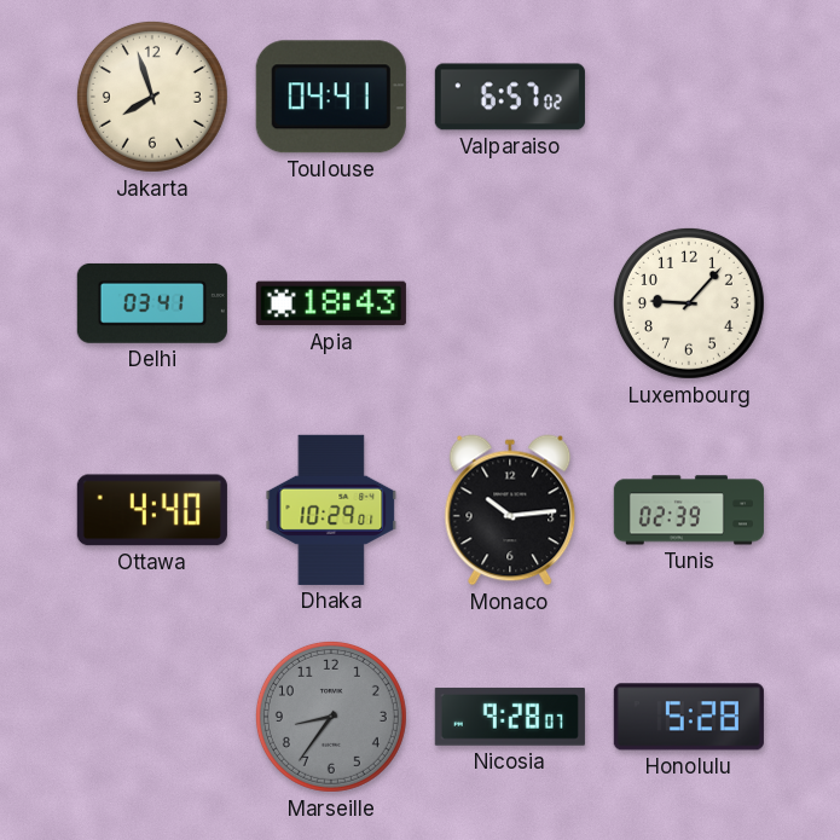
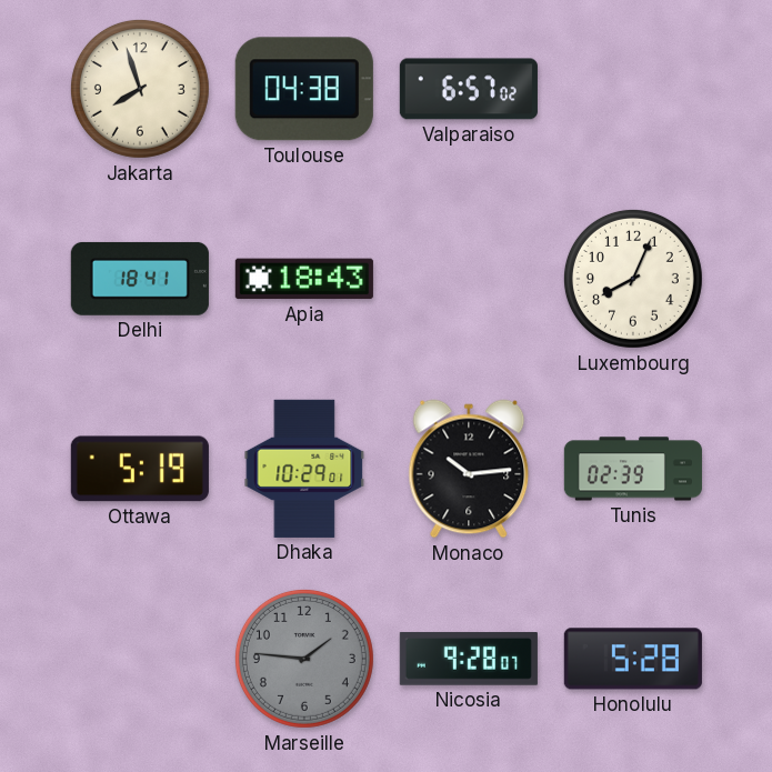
Toulouse: 04:41 -> 04:38 (304, 89)
Delhi: 03:41 -> 18:41 (140, 279)
Luxembourg: 9:07 -> 8:04 (633, 279)
Ottawa: 4:40 -> 5:19 (140, 469)
Marseille: 8:36 -> 1:46 (304, 659)
